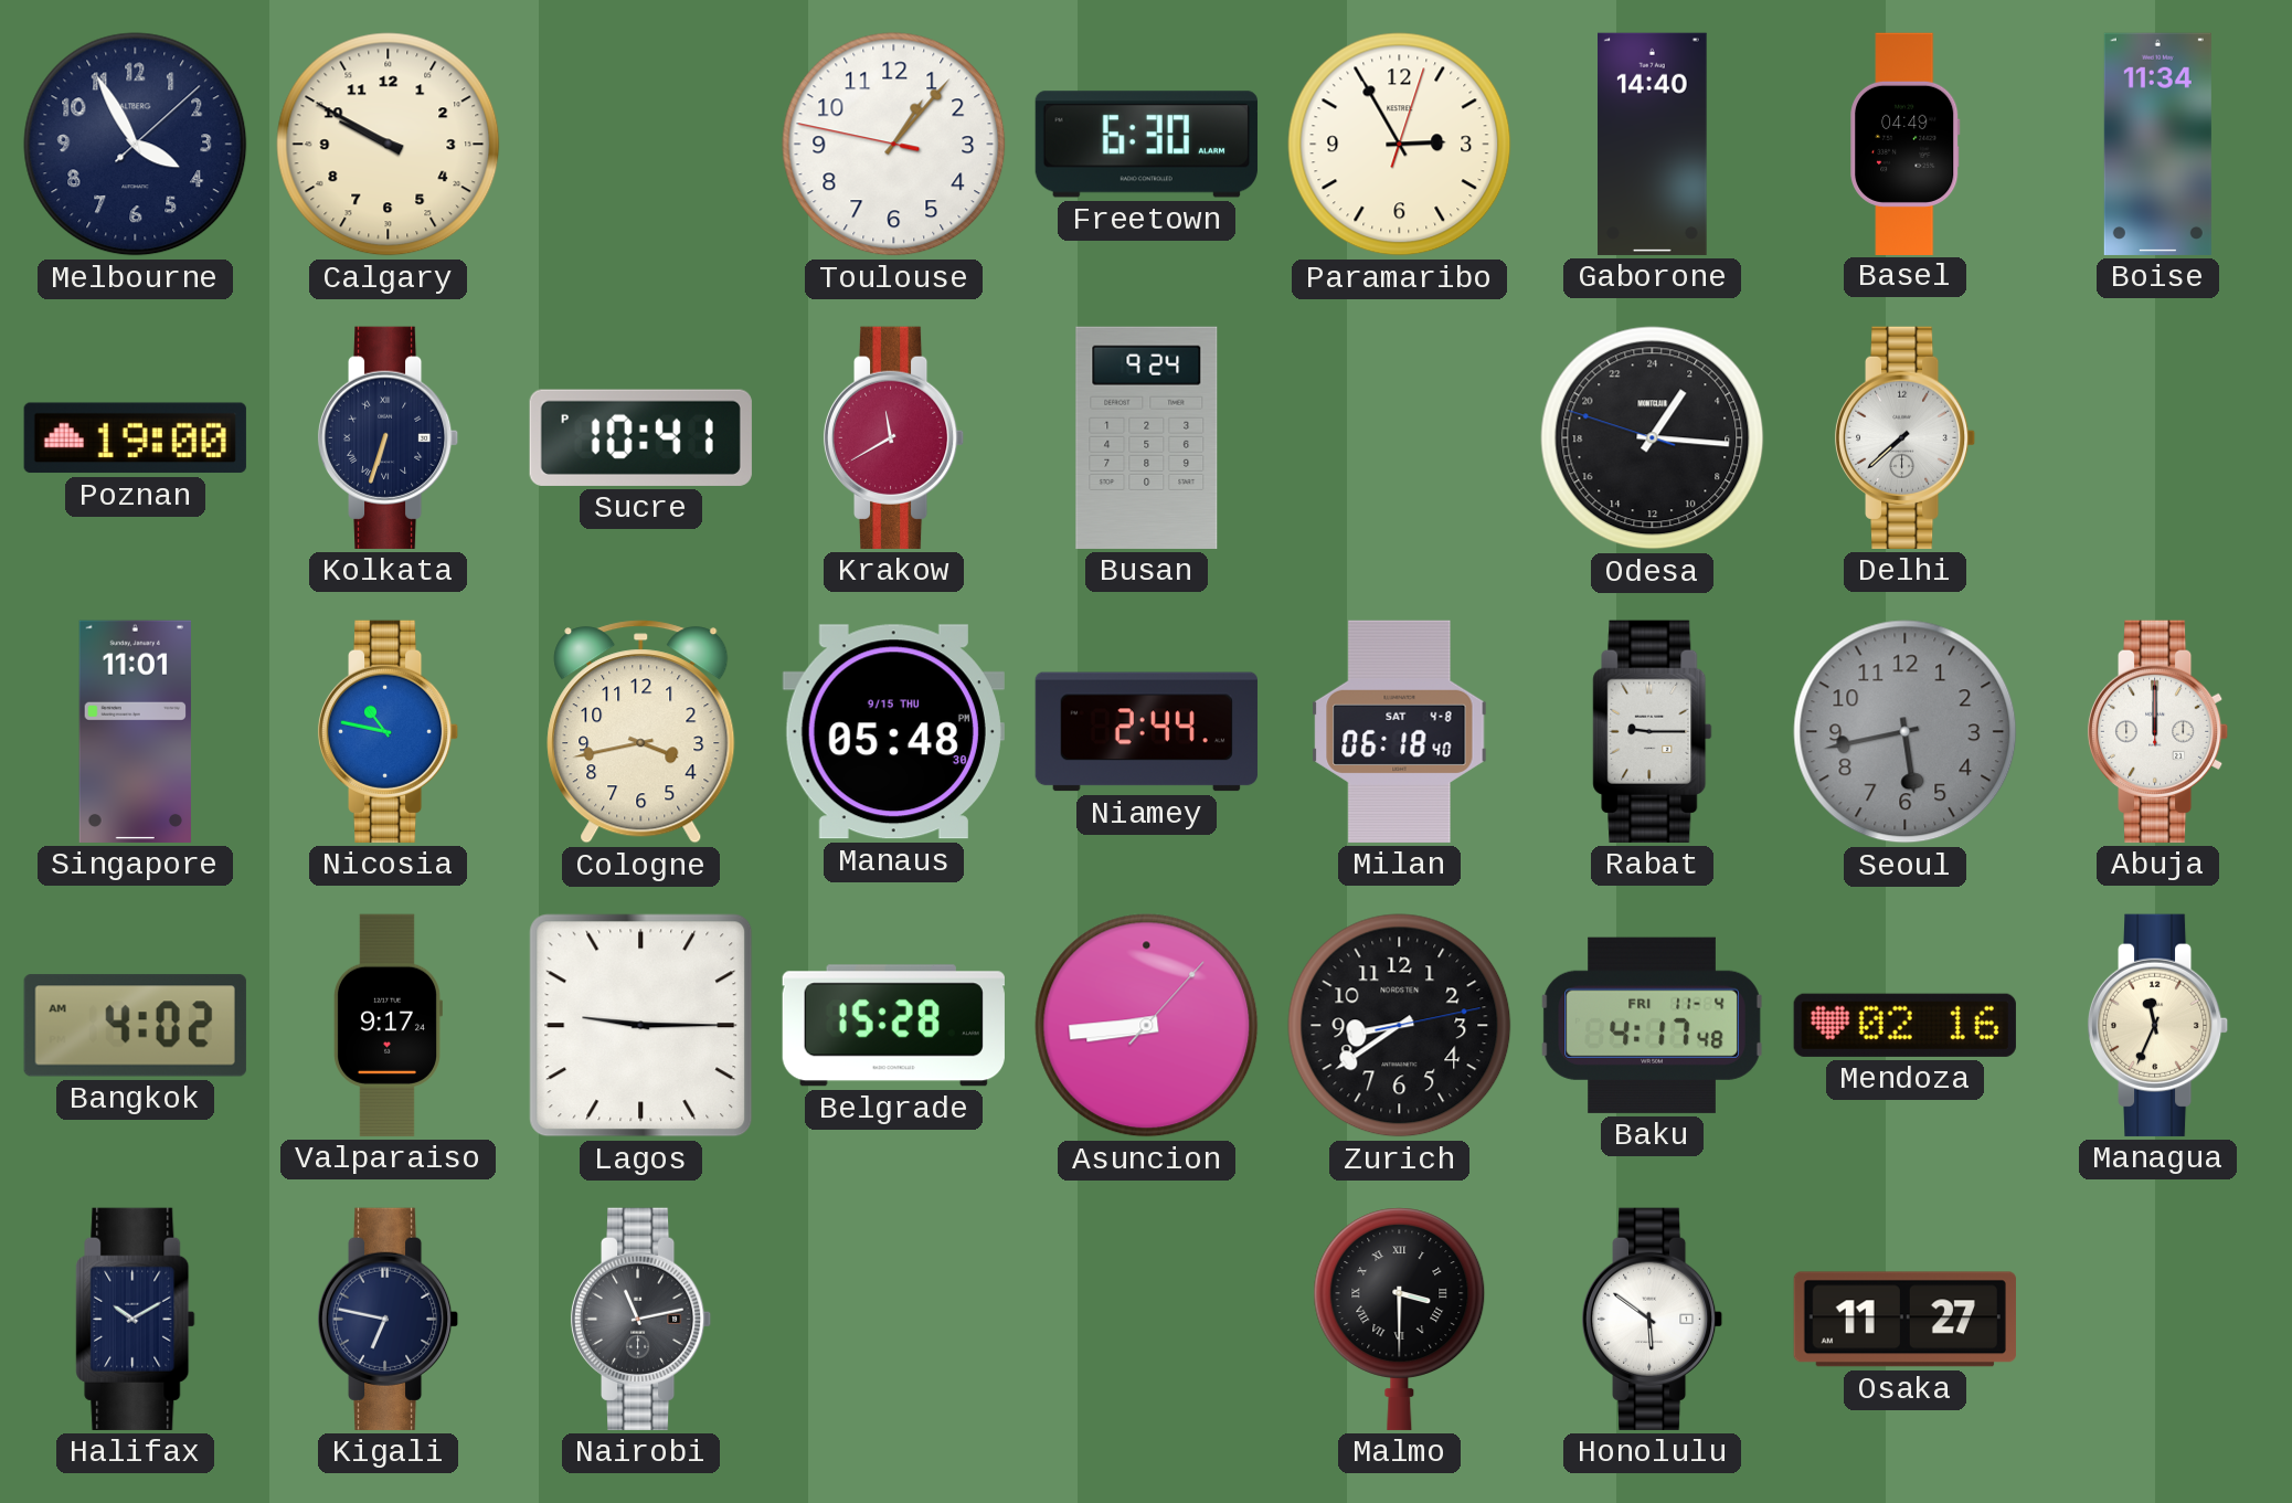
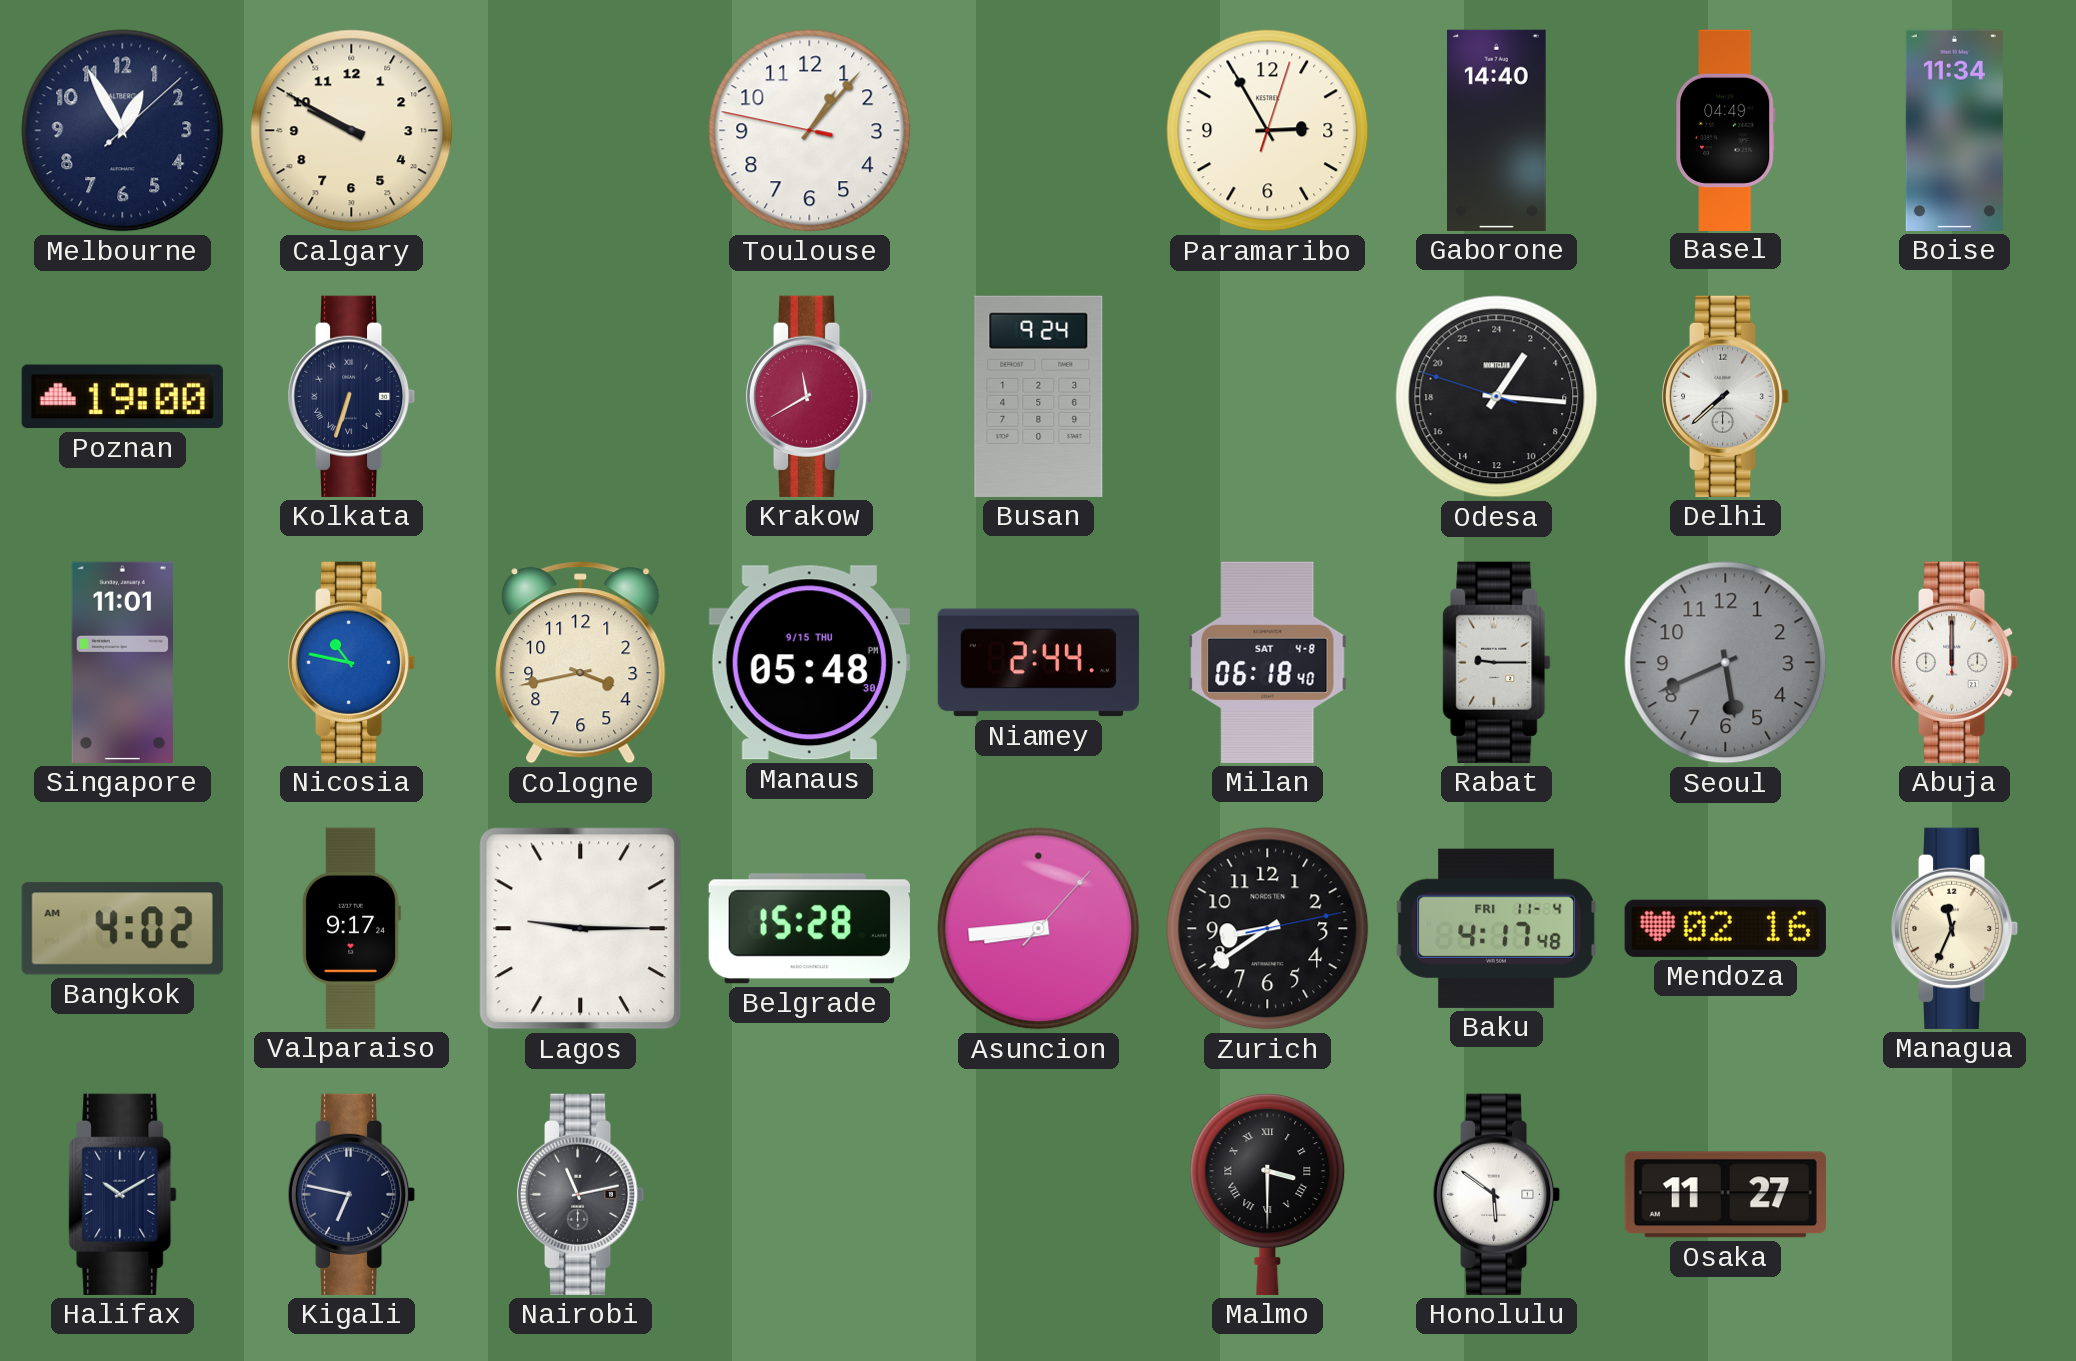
Melbourne: 3:55 -> 12:55 (123, 131)
Freetown: 6:30 -> none (1146, 145)
Sucre: 10:41 -> none (640, 437)
Seoul: 5:43 -> 5:41 (1726, 663)
